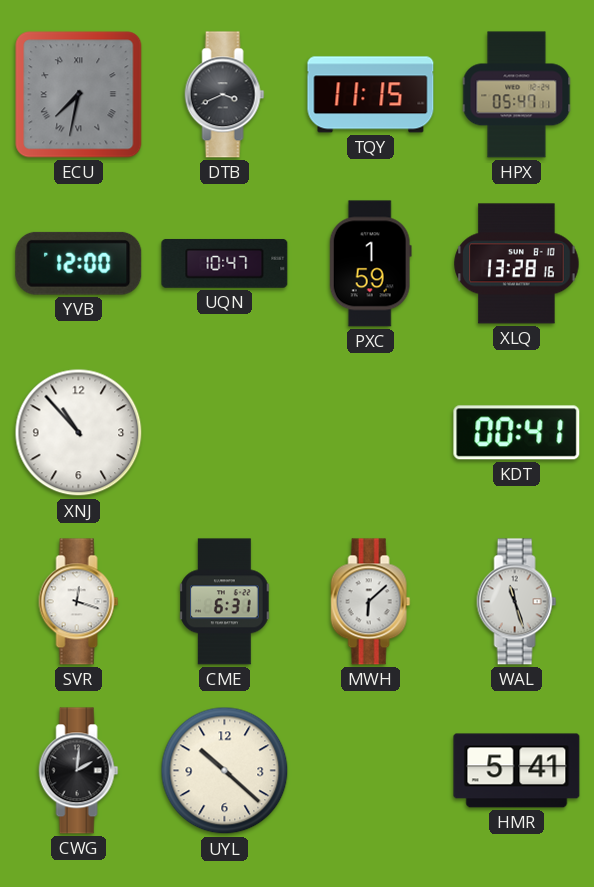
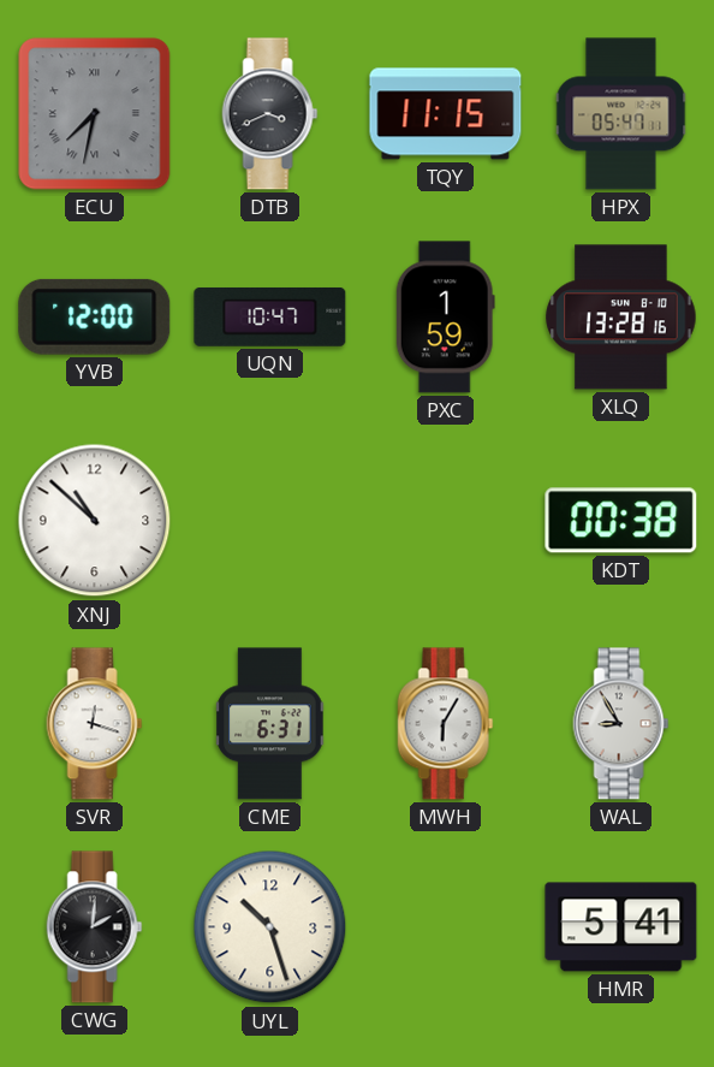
XNJ: 10:53 -> 10:52 (95, 521)
KDT: 00:41 -> 00:38 (621, 521)
MWH: 6:08 -> 6:05 (446, 724)
WAL: 11:27 -> 8:55 (621, 724)
UYL: 10:22 -> 10:27 (270, 927)
